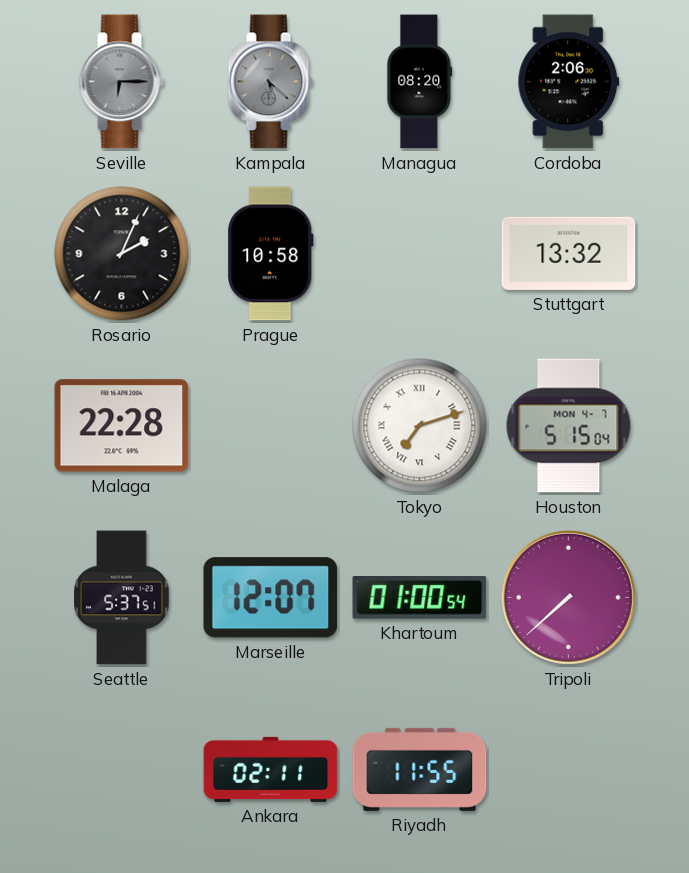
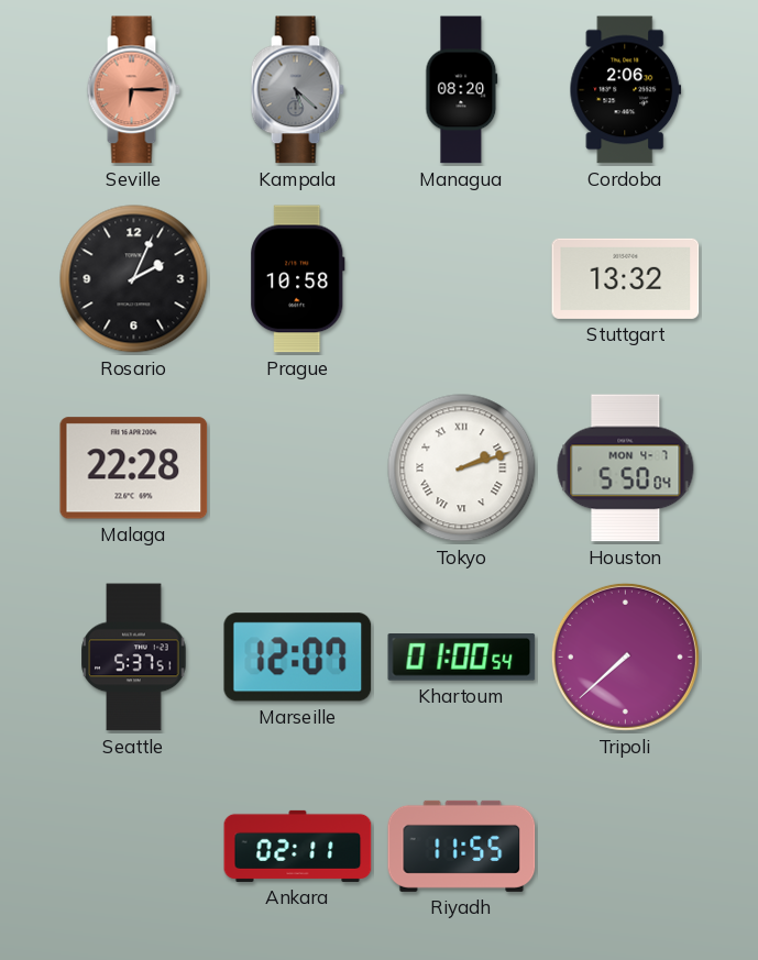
Seville dial: grey -> salmon (133, 90)
Tokyo: 7:12 -> 2:12 (462, 468)
Houston: 5:15 -> 5:50 (626, 468)
